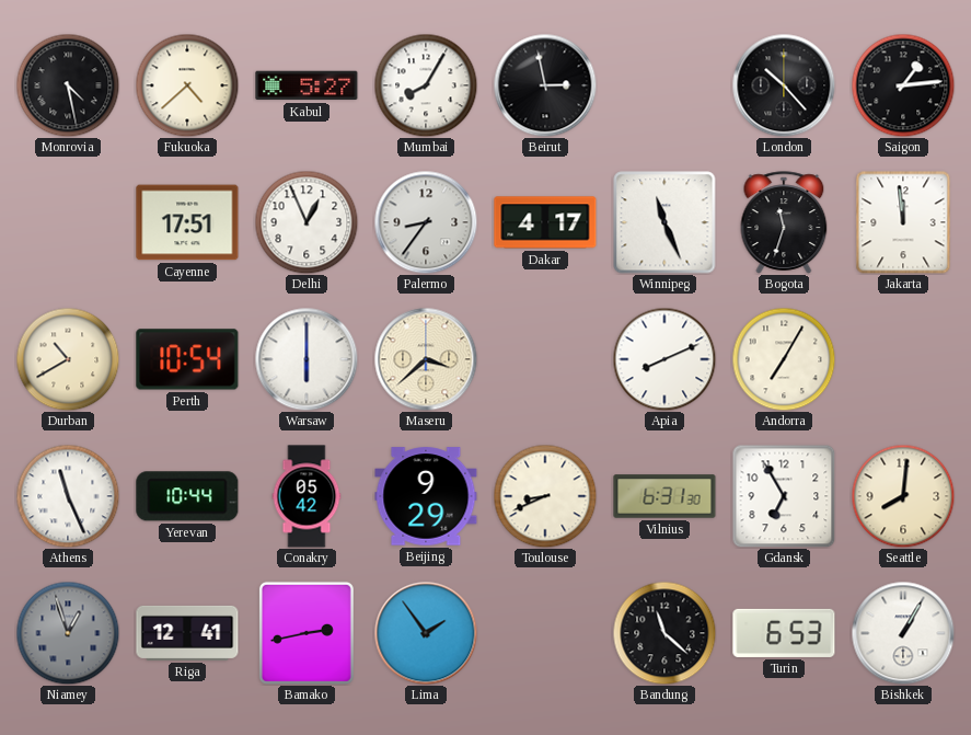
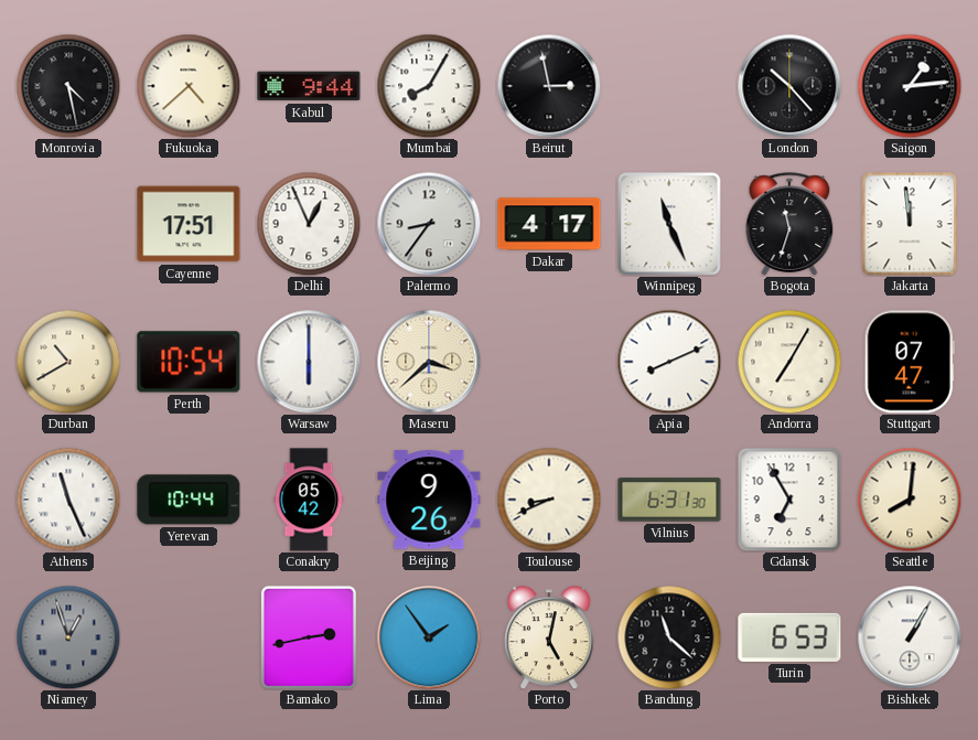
Kabul: 5:27 -> 9:44 (309, 86)
Stuttgart: none -> 07:47 (910, 362)
Beijing: 9:29 -> 9:26 (429, 500)
Riga: 12:41 -> none (187, 633)
Porto: none -> 5:02 (549, 637)
